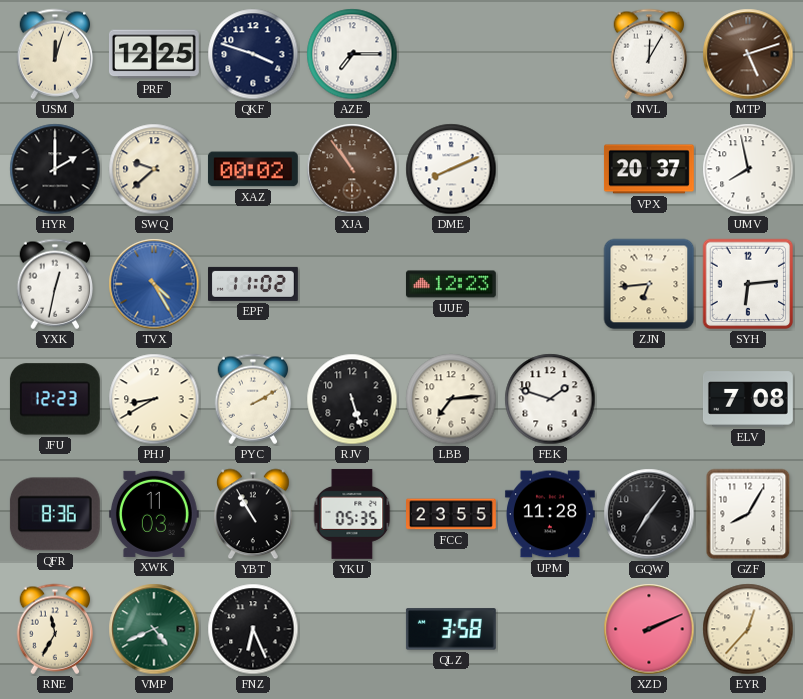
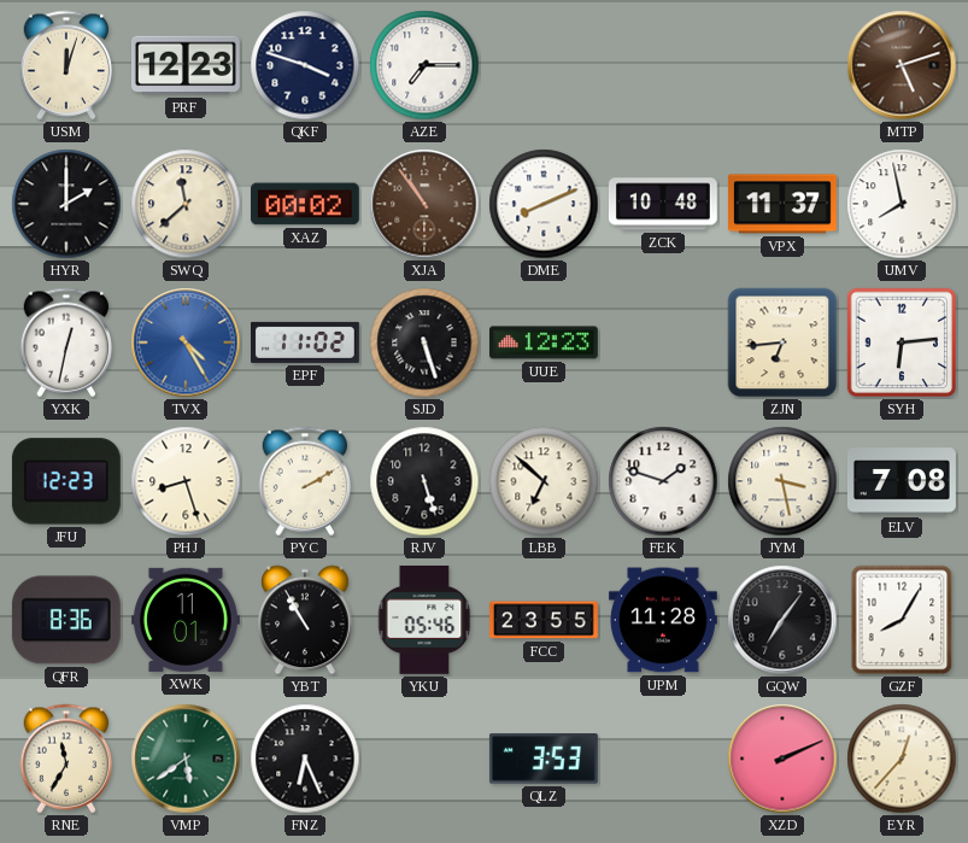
PRF: 12:25 -> 12:23 (186, 65)
NVL: 12:05 -> none (649, 54)
SWQ: 9:38 -> 11:38 (186, 204)
ZCK: none -> 10:48 (663, 204)
VPX: 20:37 -> 11:37 (782, 204)
SJD: none -> 5:27 (424, 343)
PHJ: 8:40 -> 8:27 (186, 481)
LBB: 7:14 -> 6:52 (544, 481)
JYM: none -> 3:28 (782, 481)
XWK: 11:03 -> 11:01 (186, 620)
YKU: 05:35 -> 05:46 (424, 620)
VMP: 4:41 -> 5:39 (186, 759)
QLZ: 3:58 -> 3:53 (544, 759)
